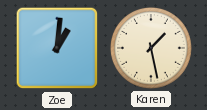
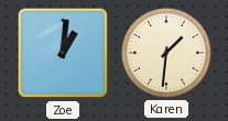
Karen: 1:28 -> 1:31 (166, 53)
